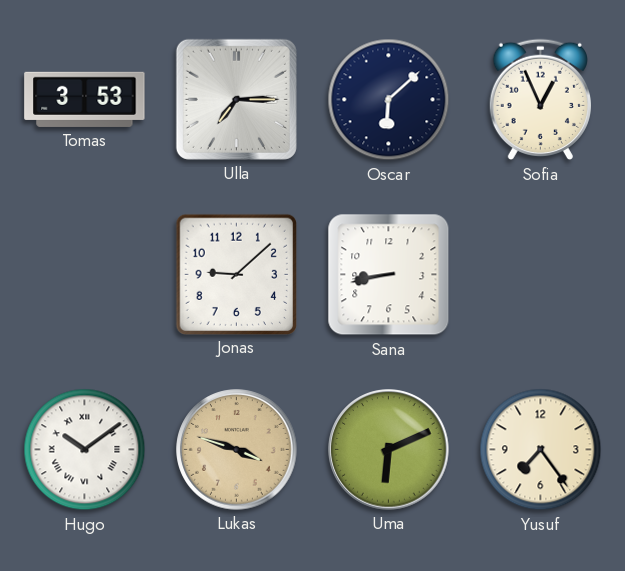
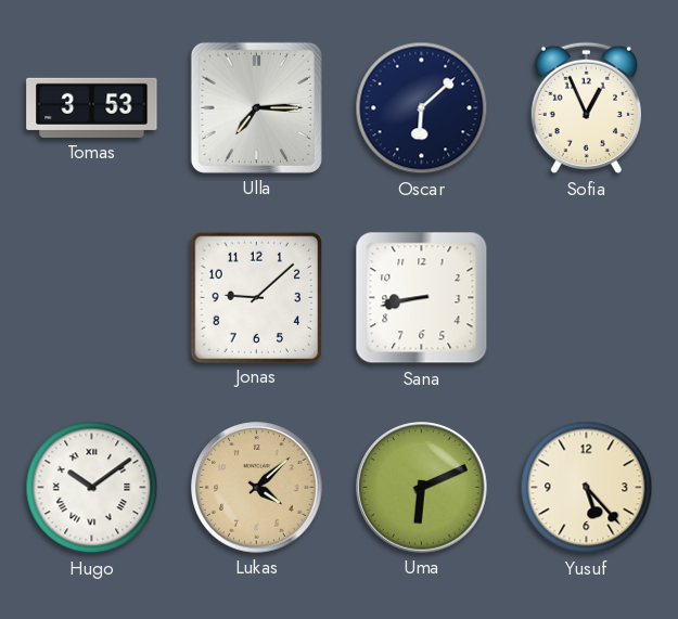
Lukas: 3:48 -> 4:08 (257, 488)
Yusuf: 7:24 -> 5:23 (587, 488)
